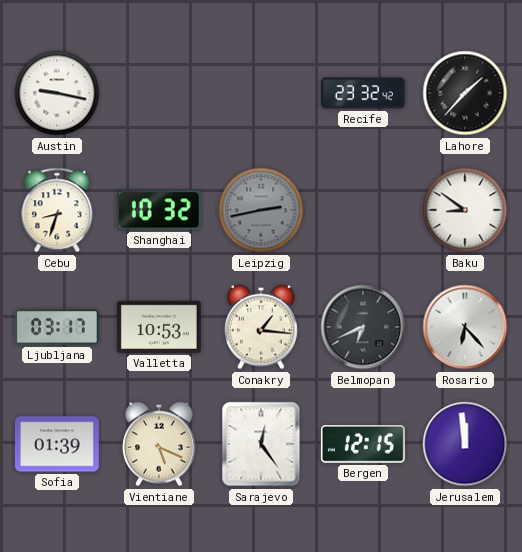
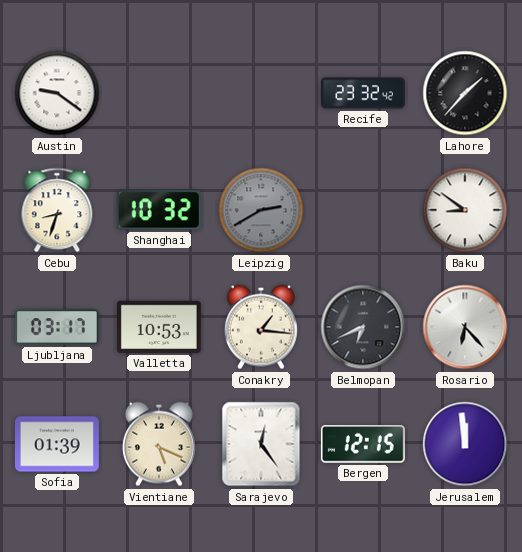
Austin: 9:17 -> 9:21 (57, 93)
Leipzig: 2:43 -> 2:40 (261, 210)
